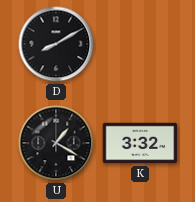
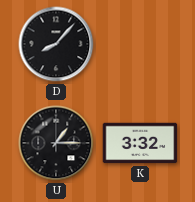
D: 8:10 -> 8:07 (56, 44)
U: 1:20 -> 1:15 (56, 143)
